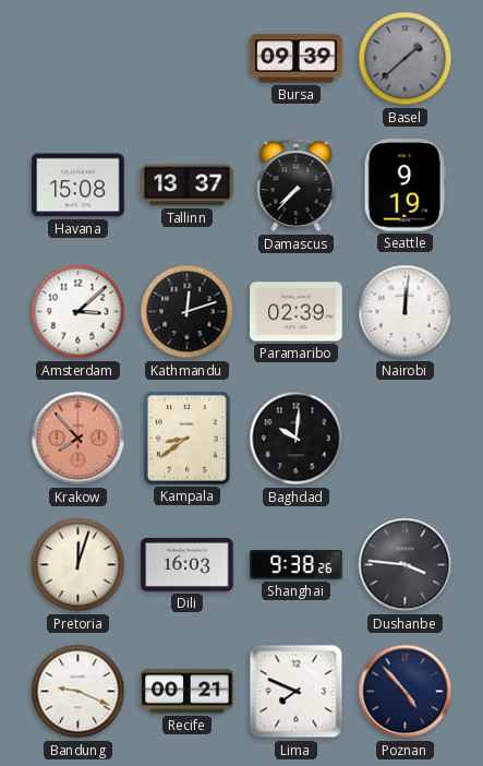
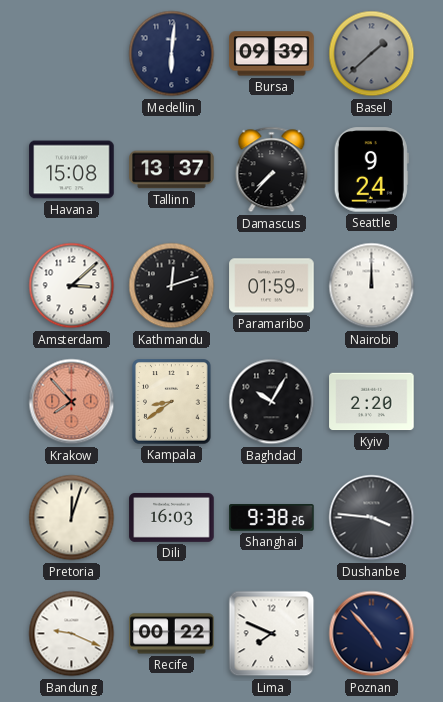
Medellin: none -> 6:01 (172, 54)
Seattle: 9:19 -> 9:24 (371, 170)
Paramaribo: 02:39 -> 01:59 (272, 286)
Nairobi: 12:01 -> 12:00 (372, 286)
Baghdad: 10:01 -> 10:05 (272, 402)
Kyiv: none -> 2:20 (372, 402)
Recife: 00:21 -> 00:22 (172, 634)
